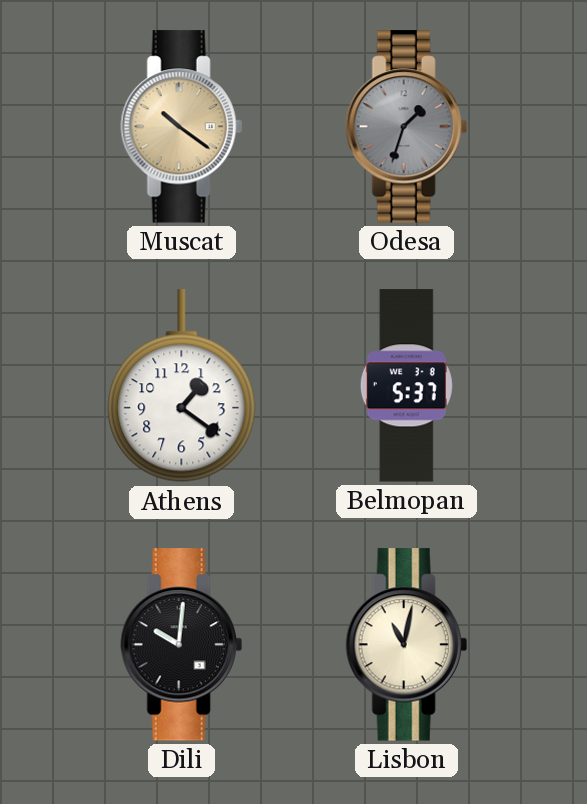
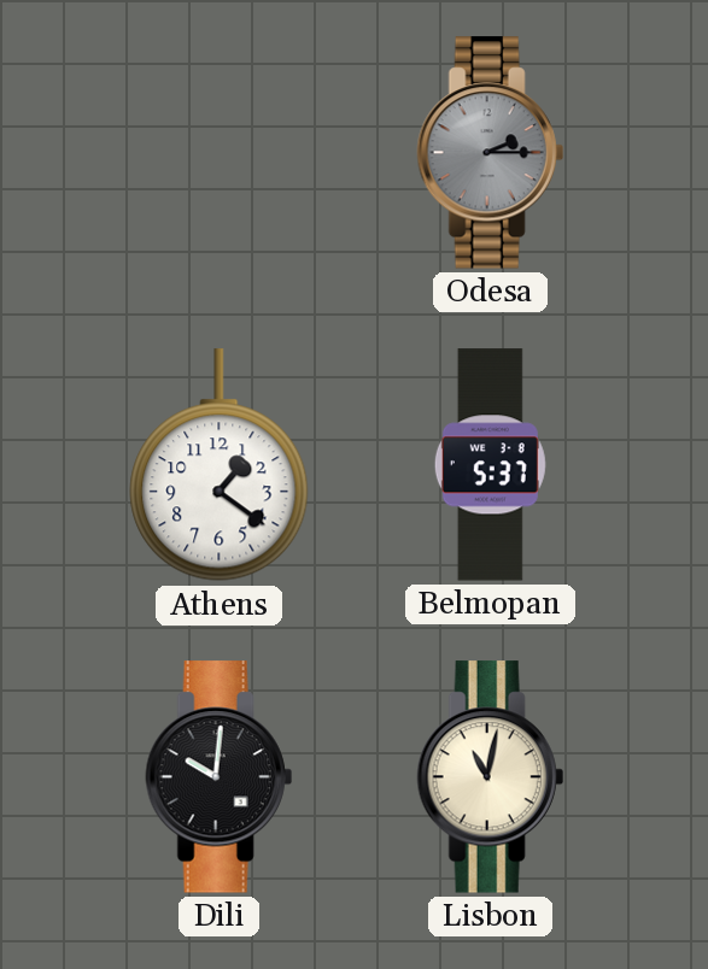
Muscat: 10:21 -> none (181, 127)
Odesa: 1:33 -> 2:15 (490, 153)
